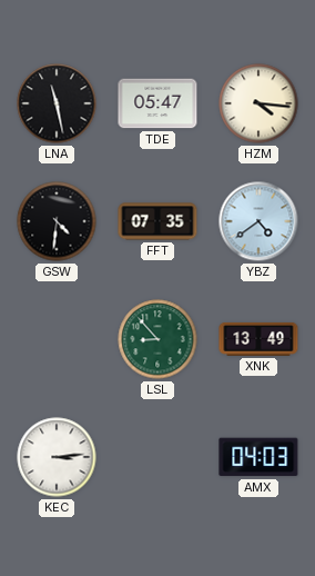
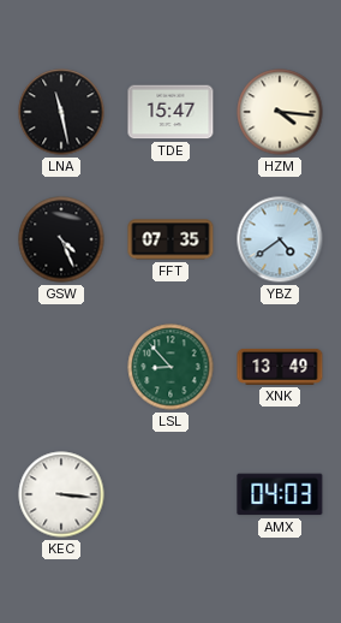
TDE: 05:47 -> 15:47 (170, 112)
GSW: 4:31 -> 4:26 (61, 239)
KEC: 3:14 -> 3:16 (61, 494)
